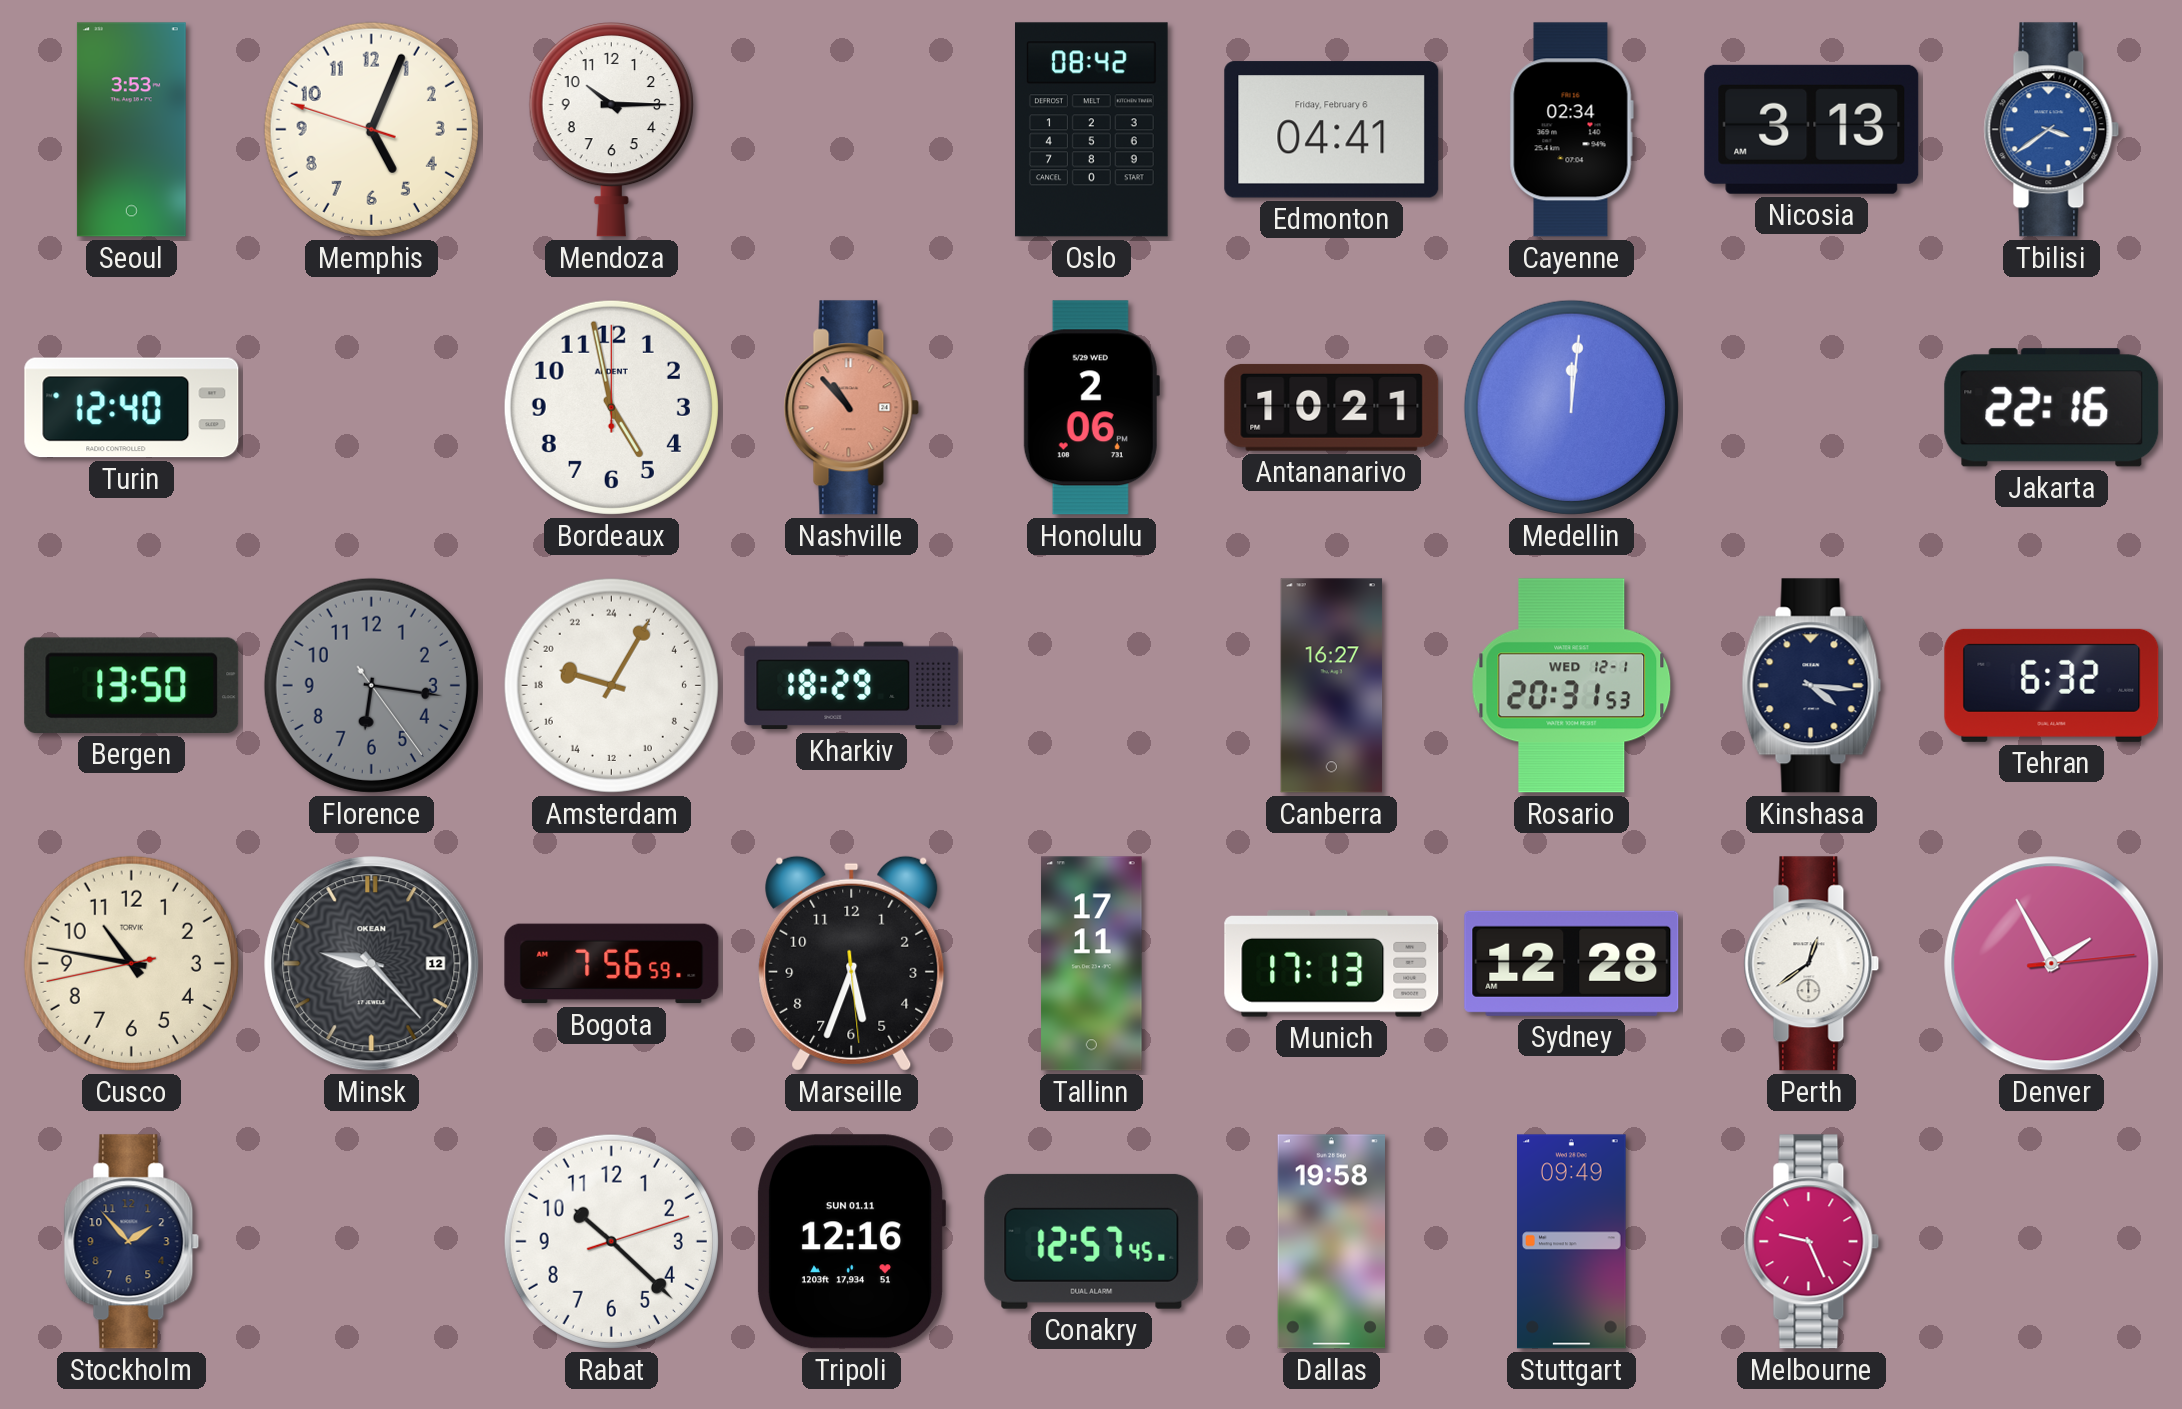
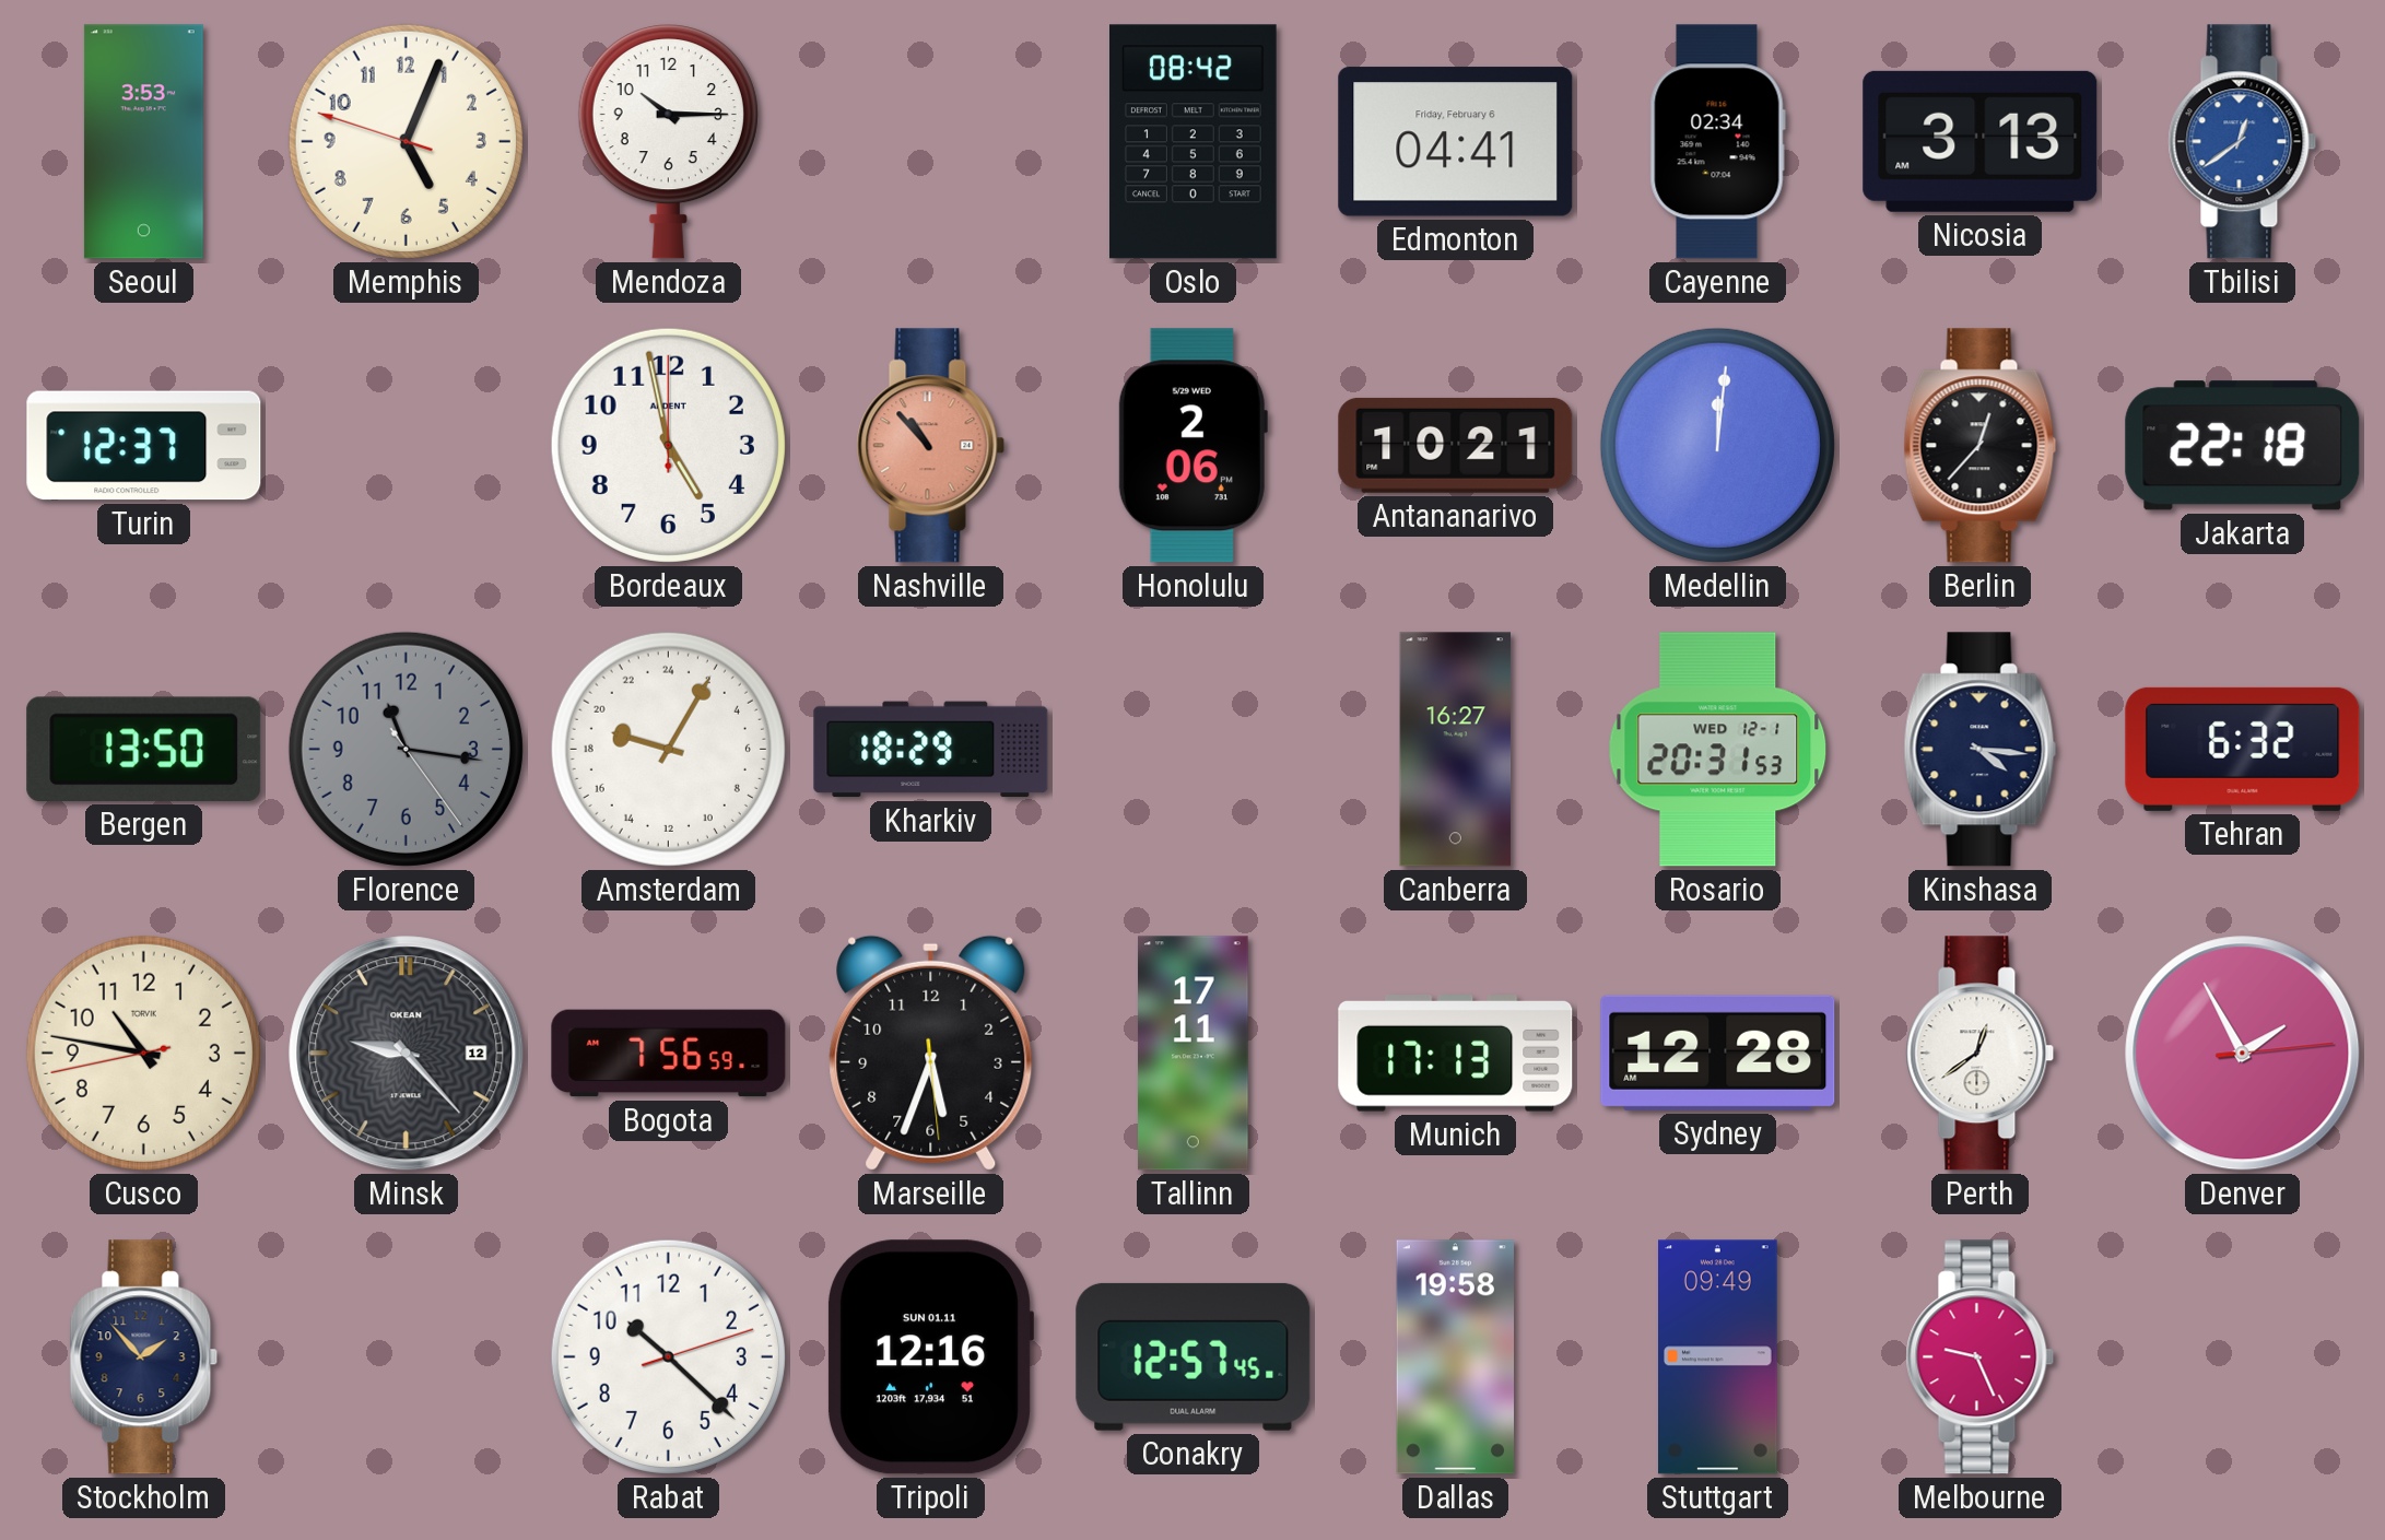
Tbilisi: 3:39 -> 12:39 (2243, 142)
Turin: 12:40 -> 12:37 (144, 446)
Berlin: none -> 12:37 (1981, 446)
Jakarta: 22:16 -> 22:18 (2243, 446)
Florence: 6:16 -> 11:16 (406, 749)
